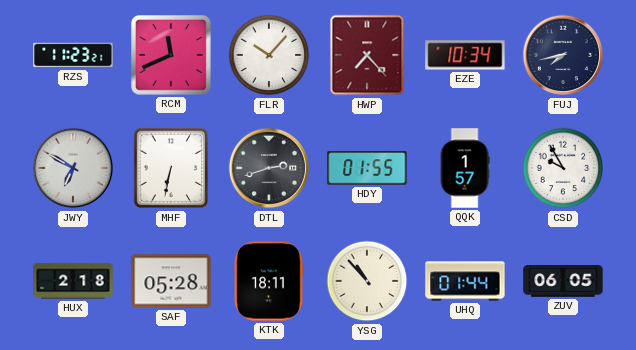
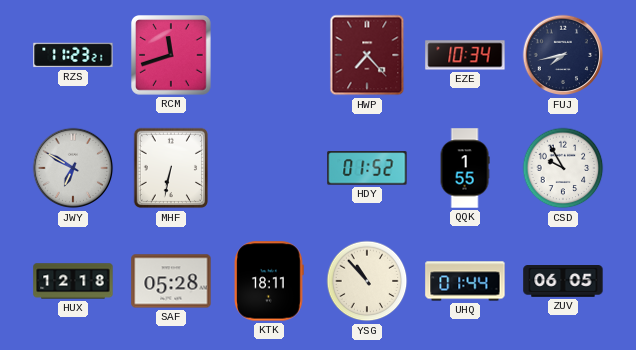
RCM: 11:41 -> 11:42 (171, 55)
FLR: 10:07 -> none (269, 55)
DTL: 2:42 -> none (269, 168)
HDY: 01:55 -> 01:52 (367, 168)
QQK: 1:57 -> 1:55 (465, 168)
HUX: 2:18 -> 12:18 (73, 281)
